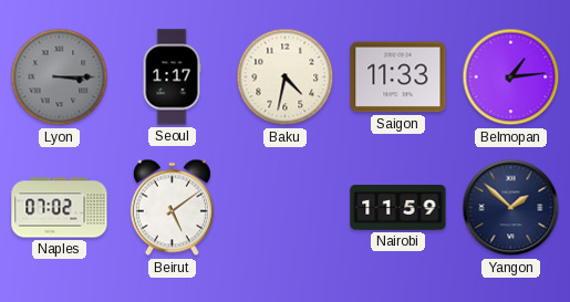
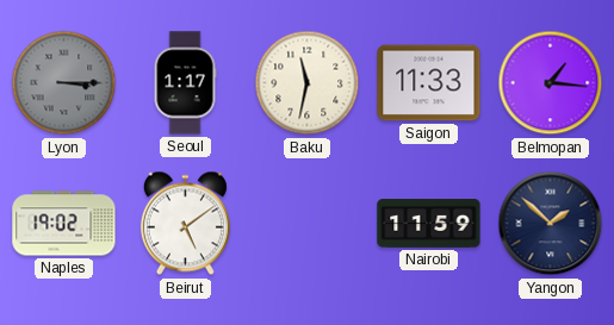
Baku: 4:32 -> 11:32 (308, 83)
Belmopan: 1:14 -> 1:16 (551, 83)
Naples: 07:02 -> 19:02 (64, 224)
